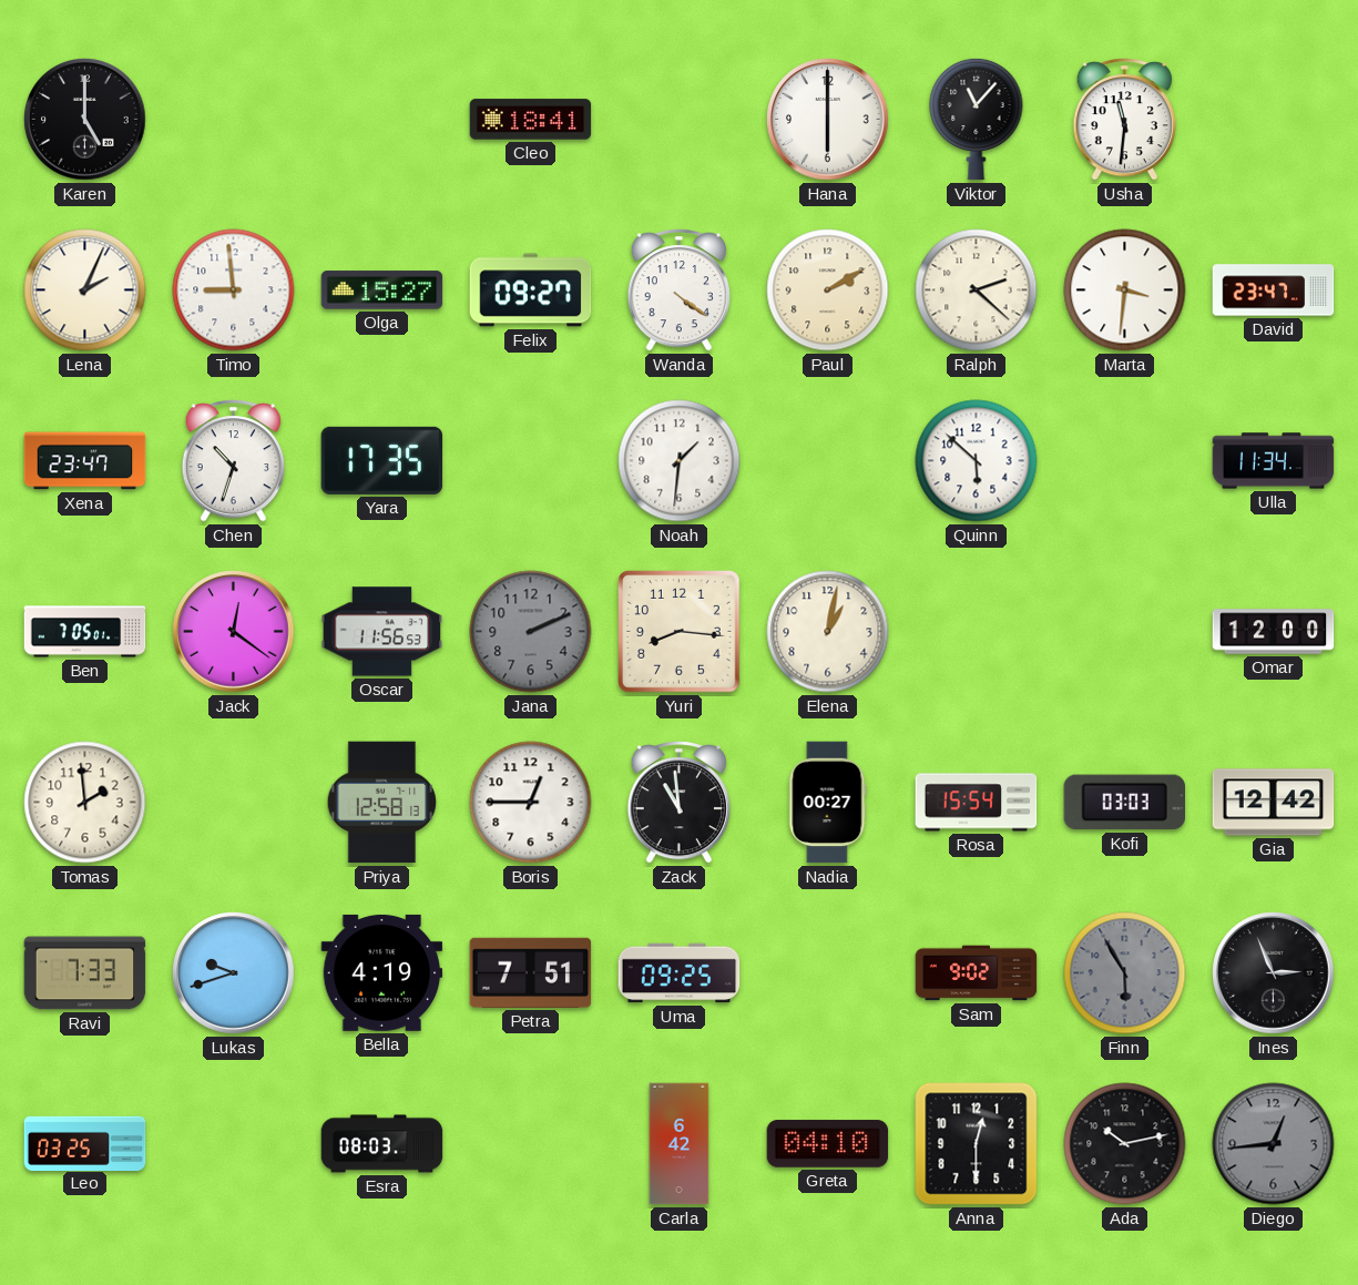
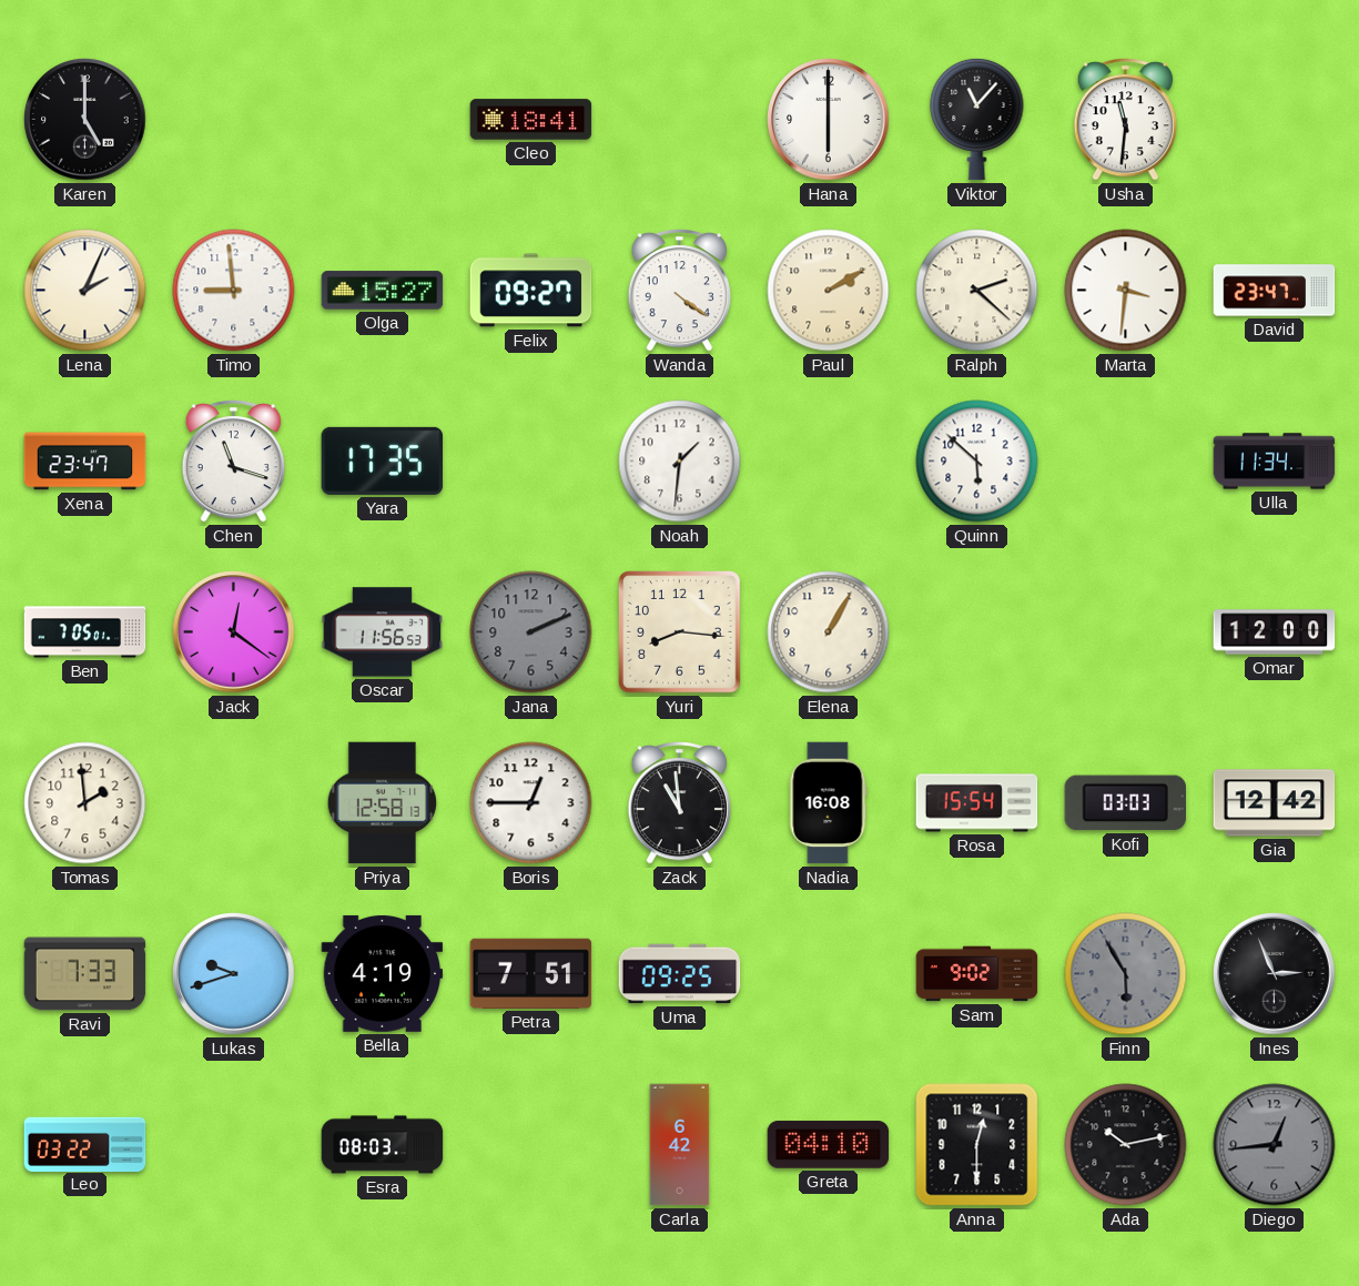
Chen: 10:33 -> 11:18 (233, 462)
Elena: 1:02 -> 1:05 (829, 632)
Nadia: 00:27 -> 16:08 (829, 803)
Leo: 03:25 -> 03:22 (85, 1144)
